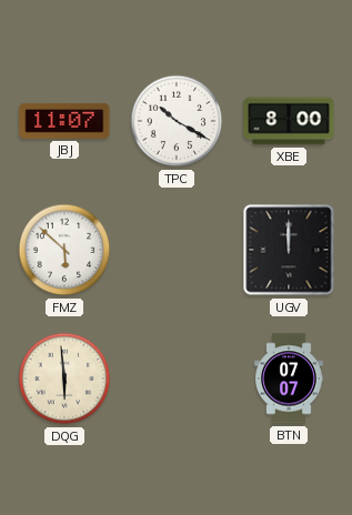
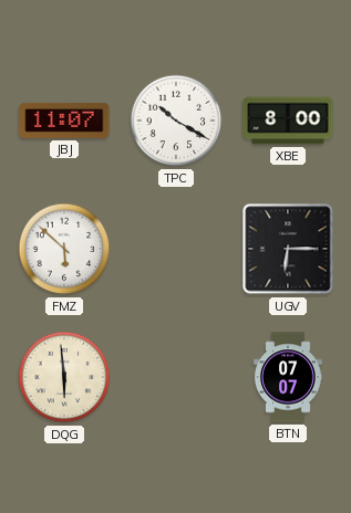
UGV: 12:00 -> 6:15 (288, 249)
